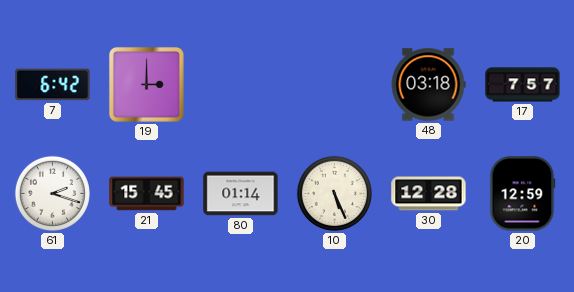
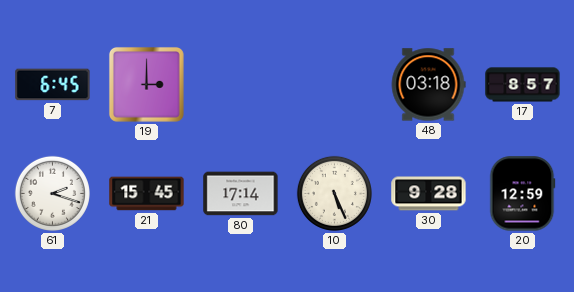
7: 6:42 -> 6:45 (53, 85)
17: 7:57 -> 8:57 (523, 85)
80: 01:14 -> 17:14 (241, 194)
30: 12:28 -> 9:28 (429, 194)
